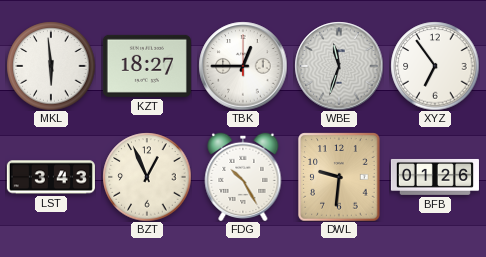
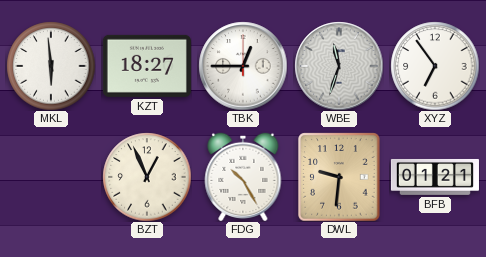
LST: 3:43 -> none (51, 177)
BFB: 01:26 -> 01:21 (435, 177)
